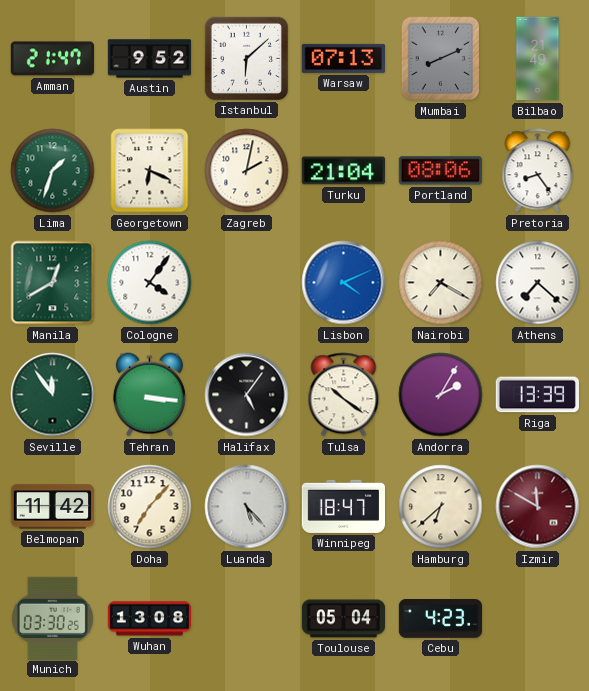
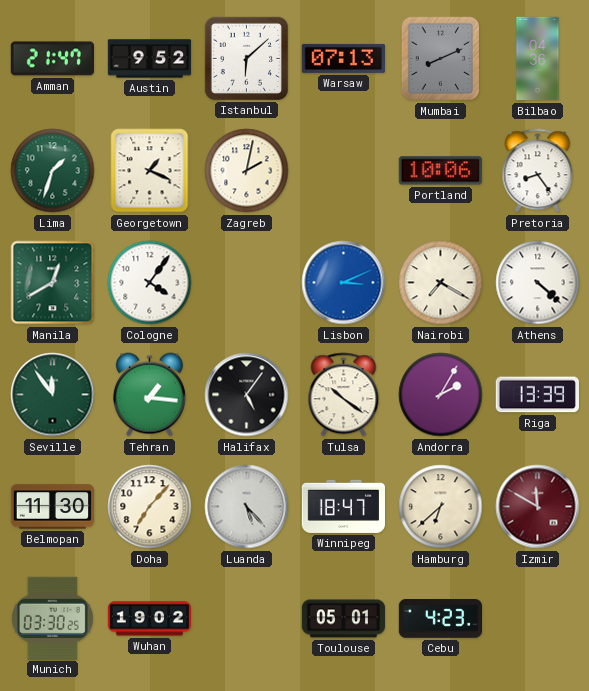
Bilbao: 21:49 -> 04:36 (538, 59)
Georgetown: 6:19 -> 1:19 (150, 171)
Turku: 21:04 -> none (343, 171)
Portland: 08:06 -> 10:06 (440, 171)
Lisbon: 4:11 -> 3:11 (344, 283)
Athens: 7:22 -> 4:22 (538, 283)
Tehran: 3:16 -> 1:16 (149, 395)
Belmopan: 11:42 -> 11:30 (53, 507)
Wuhan: 13:08 -> 19:02 (150, 619)
Toulouse: 05:04 -> 05:01 (344, 619)
